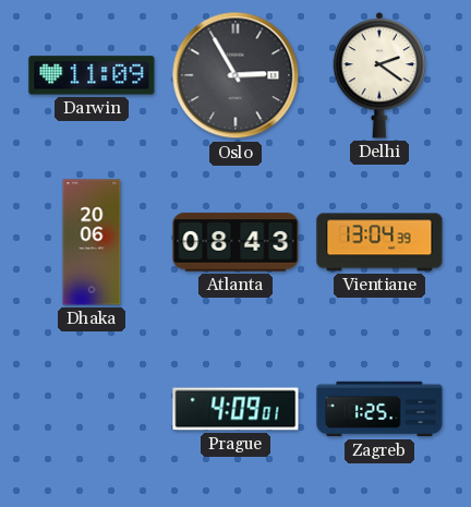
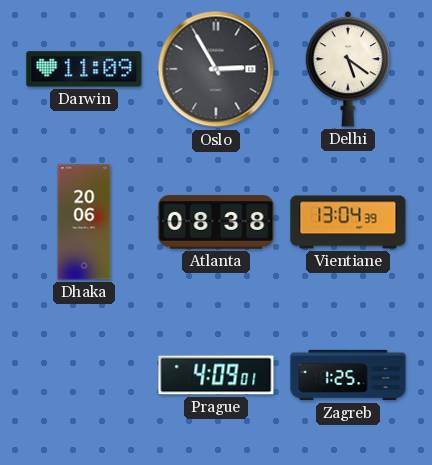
Delhi: 2:21 -> 5:21 (348, 69)
Atlanta: 08:43 -> 08:38 (216, 222)
